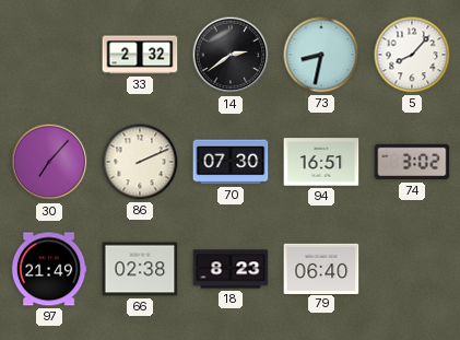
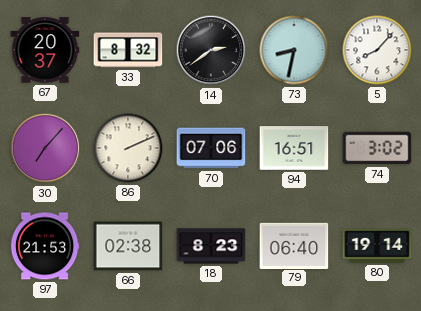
67: none -> 20:37 (45, 50)
33: 2:32 -> 8:32 (128, 50)
70: 07:30 -> 07:06 (211, 148)
97: 21:49 -> 21:53 (45, 246)
80: none -> 19:14 (377, 246)
